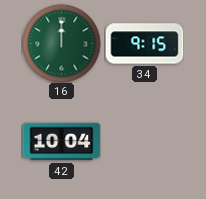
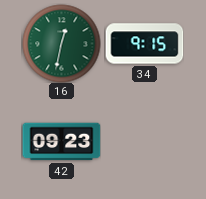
16: 12:00 -> 12:32 (61, 43)
42: 10:04 -> 09:23 (61, 142)
